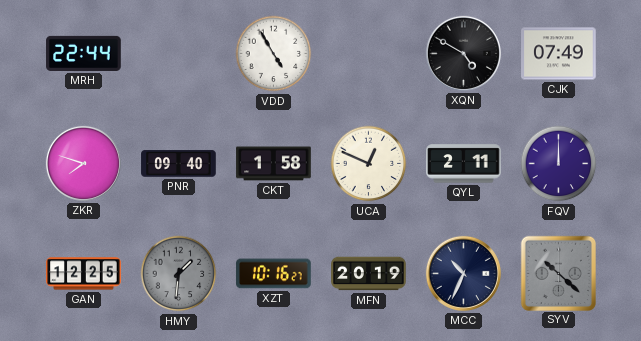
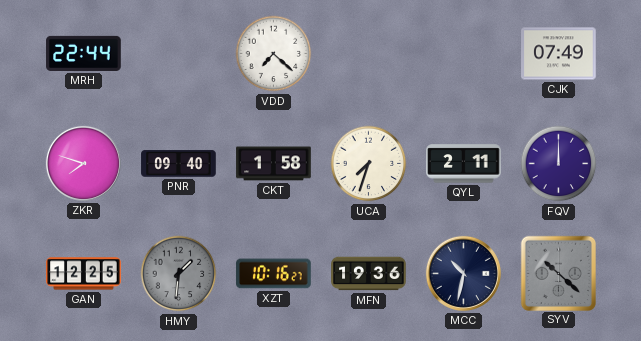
VDD: 4:55 -> 7:22 (274, 54)
XQN: 4:50 -> none (463, 53)
UCA: 12:49 -> 7:33 (369, 164)
MFN: 20:19 -> 19:36 (369, 274)
MCC: 10:34 -> 10:32 (463, 273)
